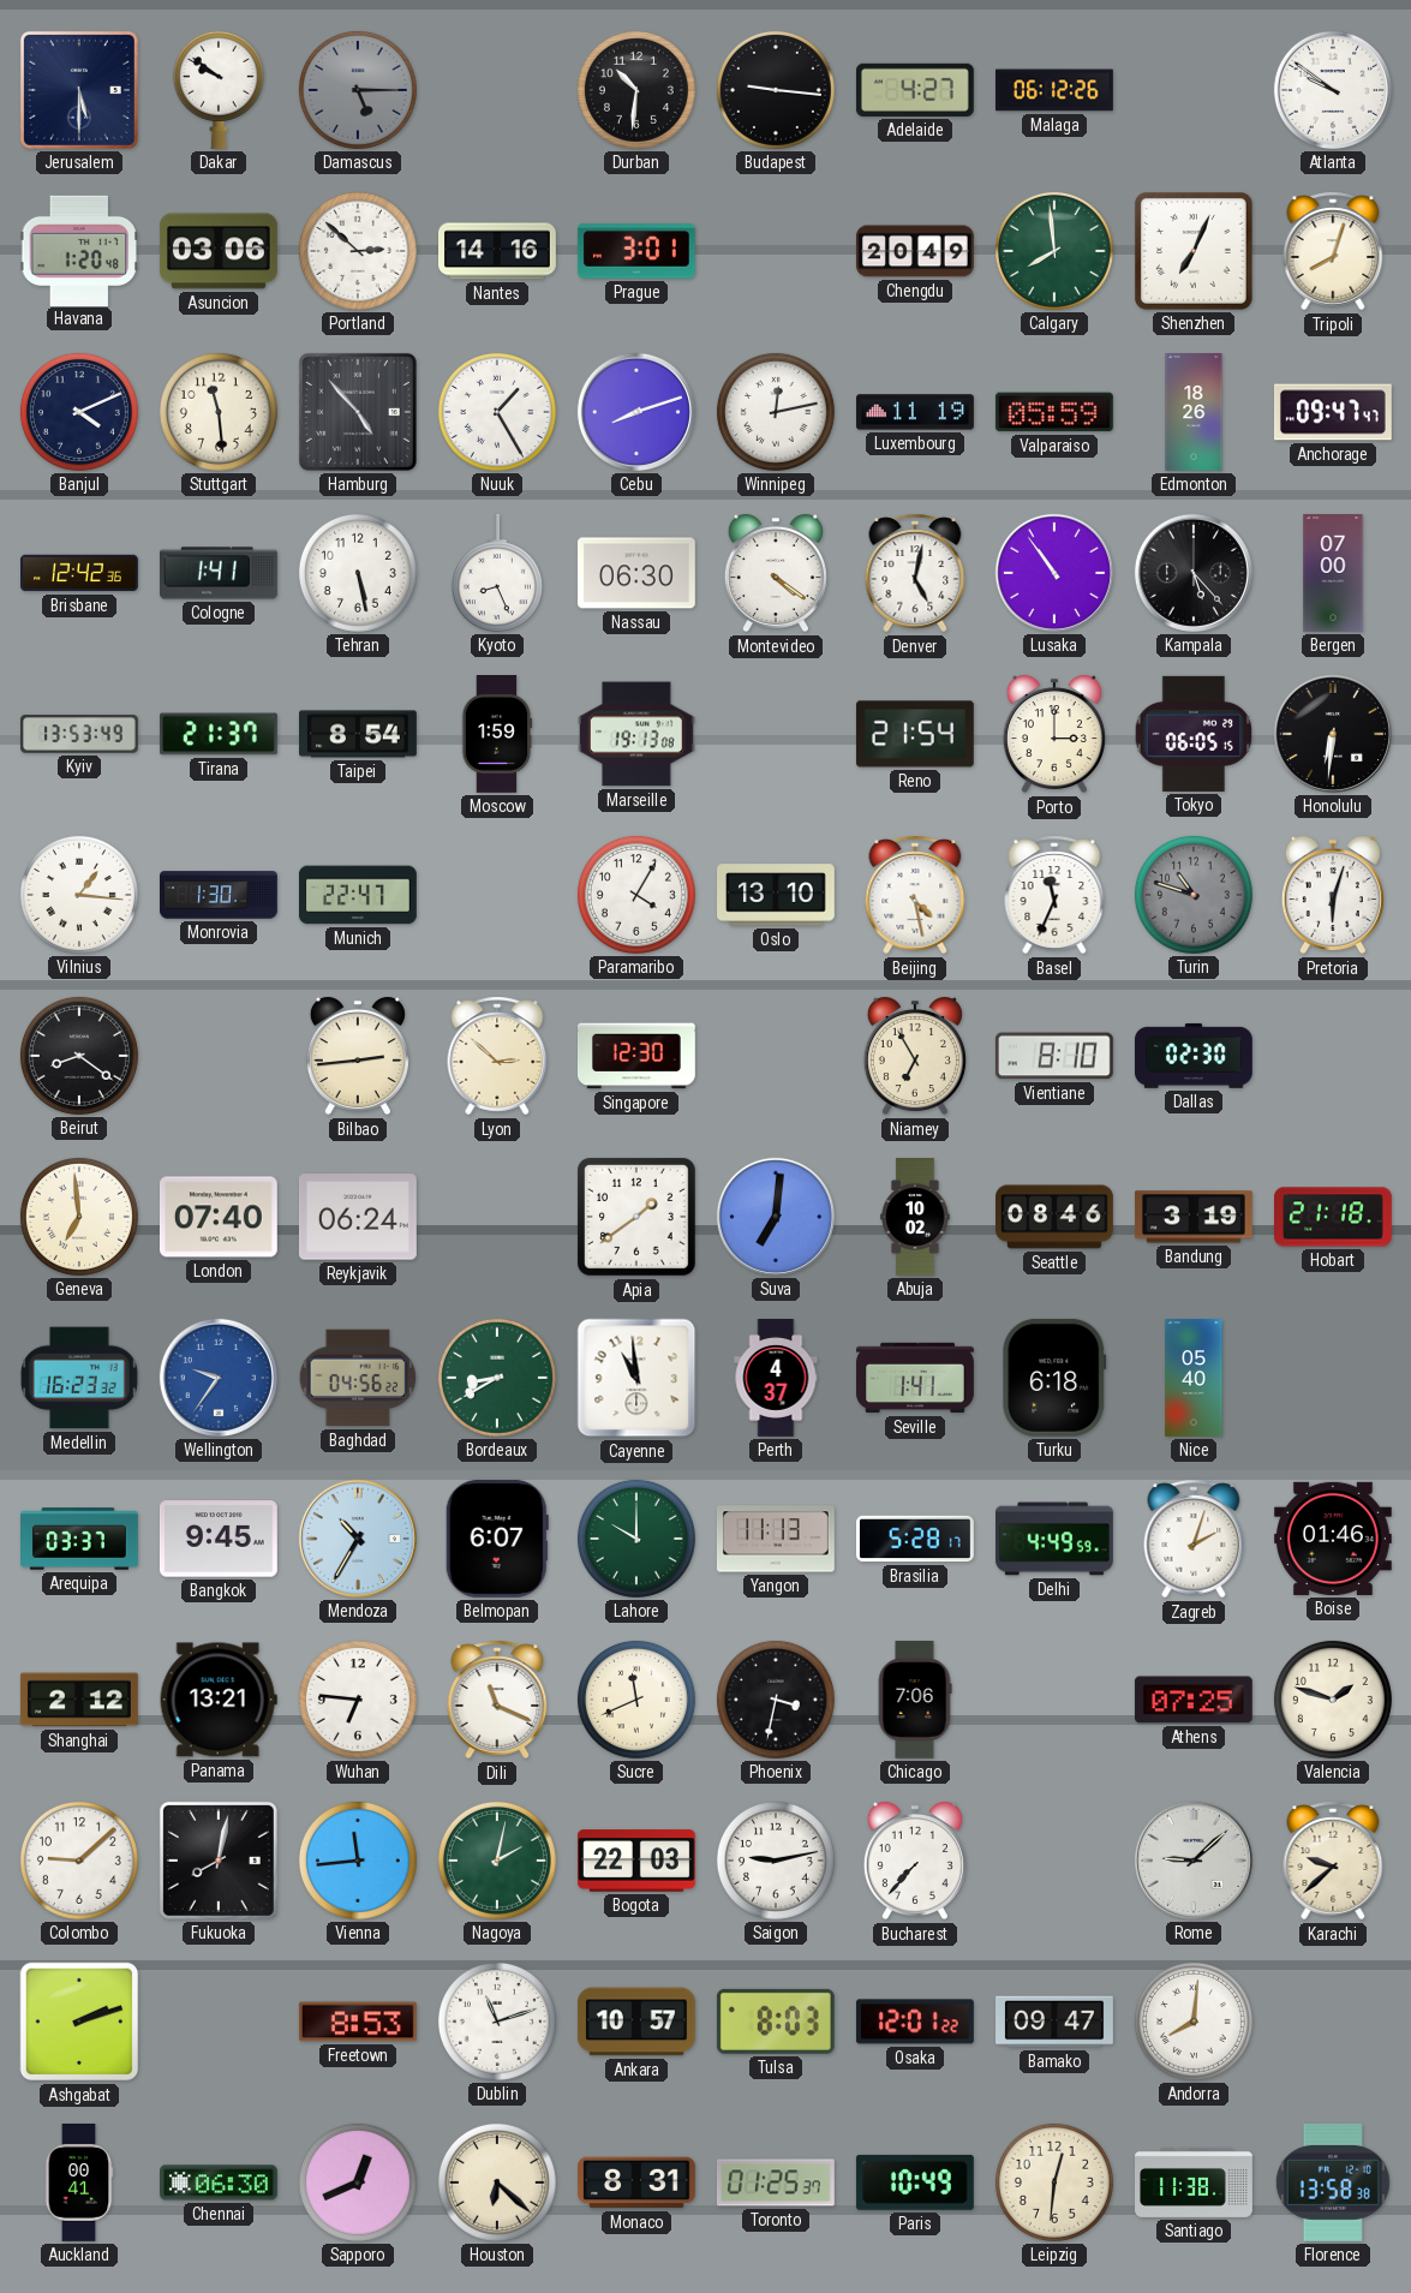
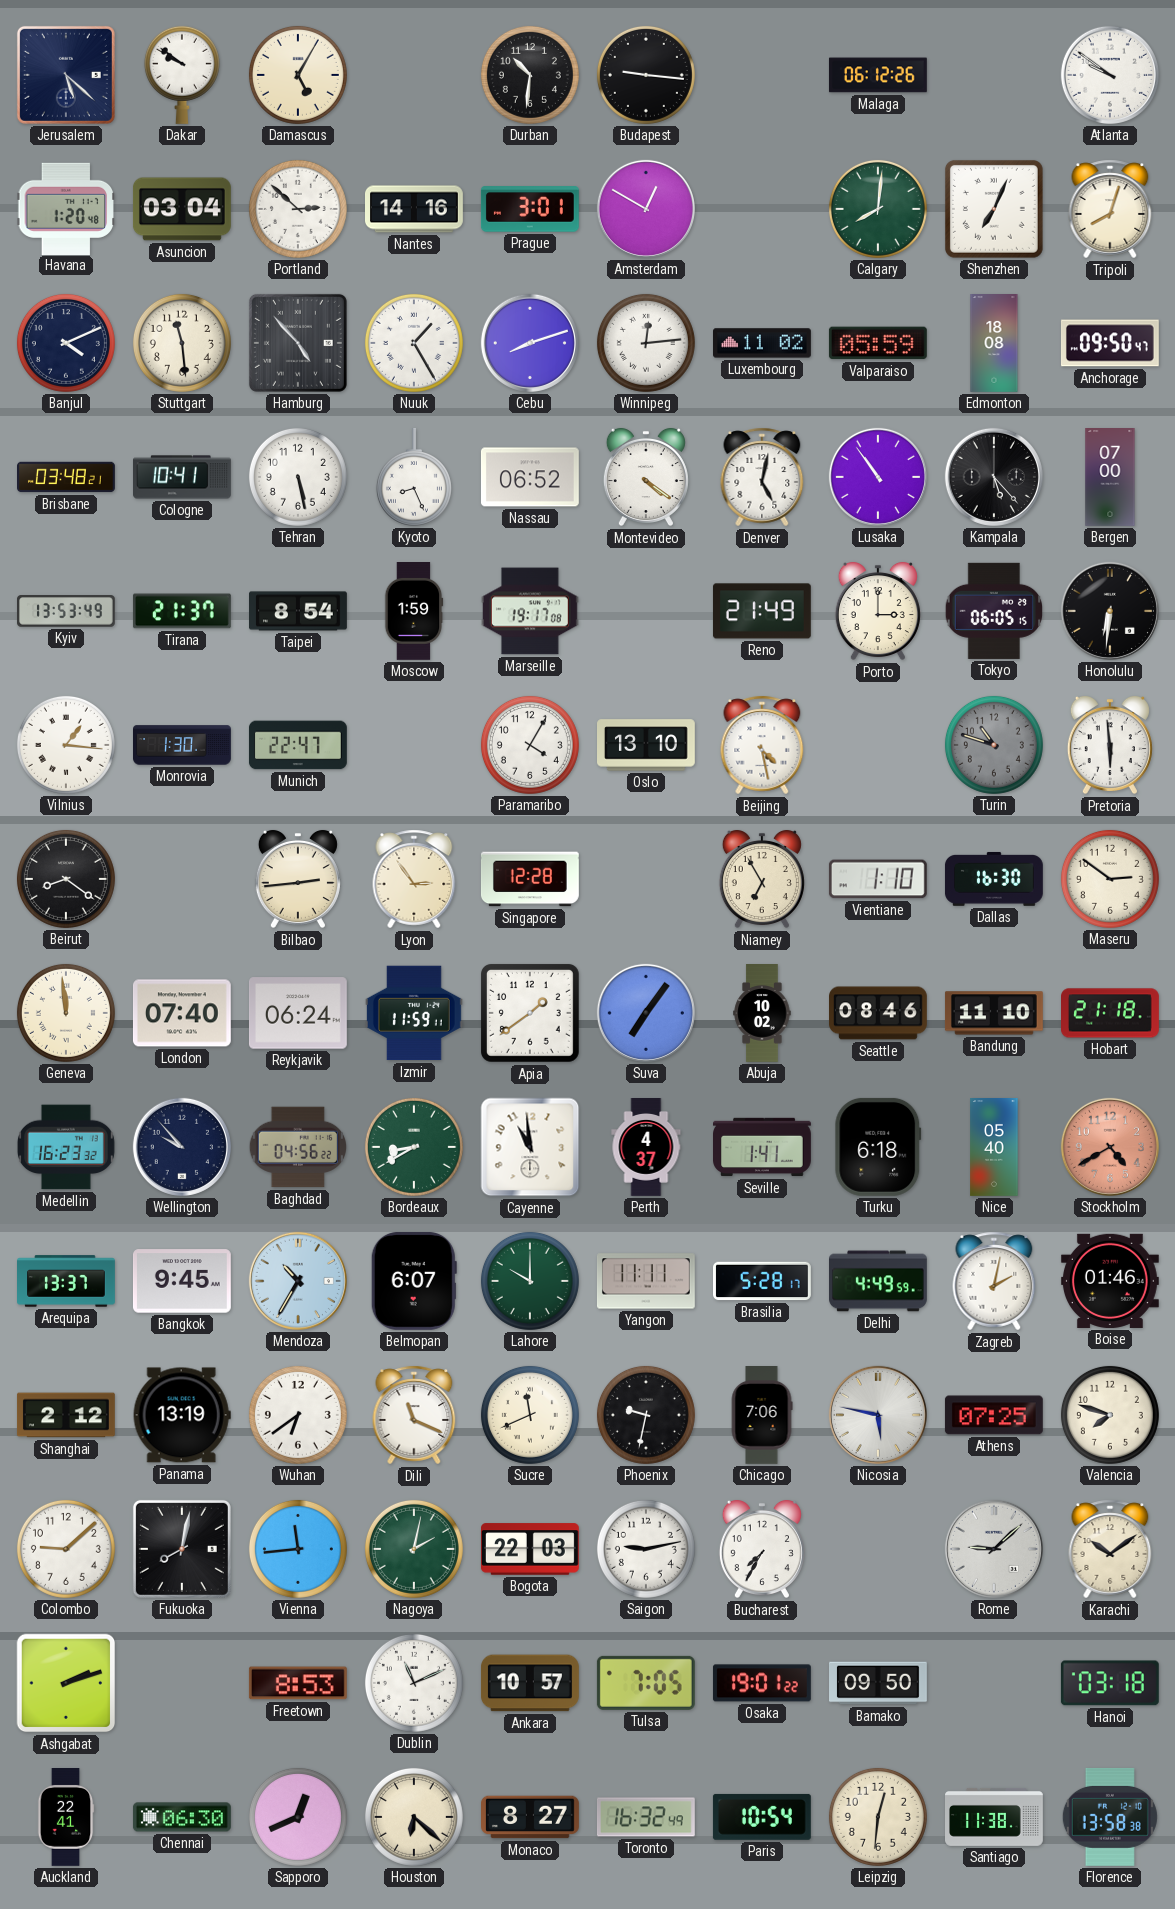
Jerusalem: 5:30 -> 5:22 (66, 75)
Damascus: 5:15 -> 5:05 (298, 75)
Damascus dial: grey -> cream (298, 75)
Adelaide: 4:27 -> none (915, 90)
Asuncion: 03:06 -> 03:04 (182, 209)
Amsterdam: none -> 12:50 (646, 209)
Chengdu: 20:49 -> none (915, 251)
Calgary: 7:59 -> 8:01 (878, 209)
Winnipeg: 12:13 -> 12:14 (646, 343)
Luxembourg: 11:19 -> 11:02 (763, 343)
Edmonton: 18:26 -> 18:08 (994, 344)
Anchorage: 09:47 -> 09:50 (1110, 343)
Brisbane: 12:42 -> 03:48 (67, 477)
Cologne: 1:41 -> 10:41 (183, 477)
Nassau: 06:30 -> 06:52 (530, 477)
Marseille: 19:13 -> 19:17 (530, 611)
Reno: 21:54 -> 21:49 (762, 611)
Basel: 11:34 -> none (1054, 895)
Pretoria: 6:03 -> 5:59 (1110, 745)
Lyon: 2:52 -> 2:54 (414, 879)
Singapore: 12:30 -> 12:28 (530, 879)
Vientiane: 8:10 -> 1:10 (878, 879)
Dallas: 02:30 -> 16:30 (994, 879)
Maseru: none -> 2:51 (1110, 879)
Geneva: 6:59 -> 11:59 (66, 1013)
Izmir: none -> 11:59 (414, 1013)
Suva: 7:01 -> 7:06 (646, 1013)
Bandung: 3:19 -> 11:10 (994, 1013)
Wellington: 9:36 -> 9:53 (182, 1147)
Wellington dial: blue -> navy (182, 1147)
Stockholm: none -> 4:40 (1110, 1147)
Arequipa: 03:37 -> 13:37 (67, 1281)
Yangon: 11:13 -> 11:11 (646, 1281)
Zagreb: 2:03 -> 2:02 (994, 1281)
Panama: 13:21 -> 13:19 (182, 1415)
Wuhan: 6:46 -> 6:39 (298, 1415)
Phoenix: 3:32 -> 9:32 (646, 1415)
Nicosia: none -> 5:47 (878, 1415)
Valencia: 1:48 -> 7:48 (1110, 1415)
Bucharest: 7:37 -> 7:35 (762, 1549)
Karachi: 9:38 -> 10:09 (1110, 1549)
Dublin: 11:12 -> 11:11 (414, 1683)
Tulsa: 8:03 -> 7:05 (646, 1683)
Osaka: 12:01 -> 19:01 (762, 1683)
Bamako: 09:47 -> 09:50 (879, 1683)
Andorra: 8:01 -> none (1194, 2022)
Hanoi: none -> 03:18 (1110, 1683)
Auckland: 00:41 -> 22:41 (66, 1818)
Monaco: 8:31 -> 8:27 (531, 1817)
Toronto: 01:25 -> 16:32 (646, 1817)
Paris: 10:49 -> 10:54 (762, 1817)
